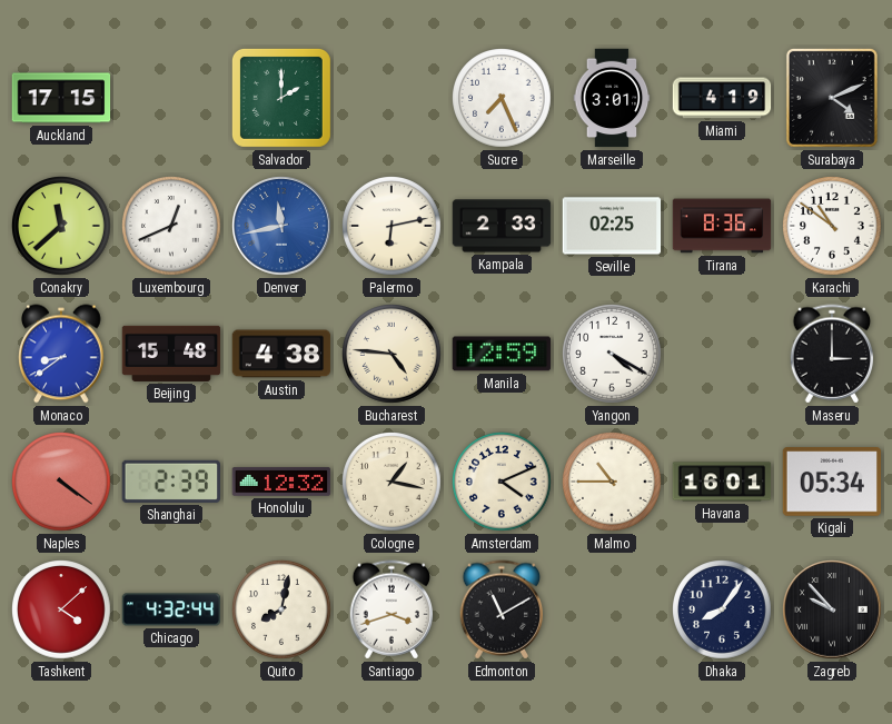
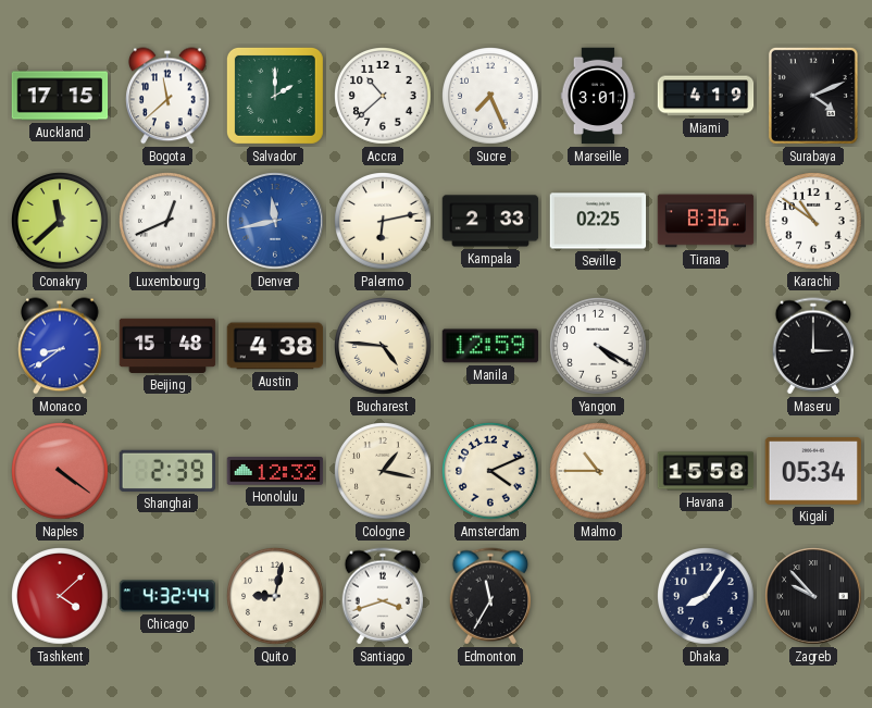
Bogota: none -> 11:38 (167, 96)
Accra: none -> 10:38 (383, 96)
Havana: 16:01 -> 15:58 (706, 471)
Quito: 8:02 -> 9:02 (275, 596)
Edmonton: 11:10 -> 11:35 (490, 596)
